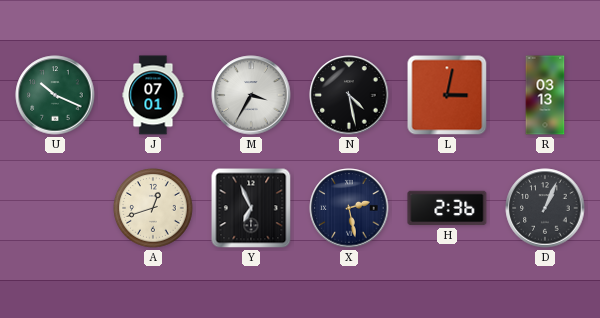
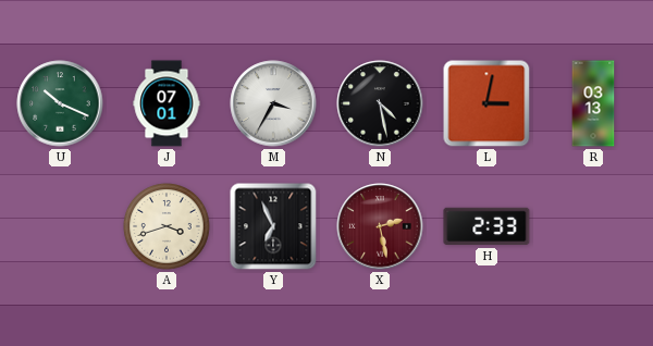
A: 12:42 -> 3:42 (167, 226)
X dial: navy -> burgundy (380, 226)
H: 2:36 -> 2:33 (486, 226)
D: 1:04 -> none (545, 208)
